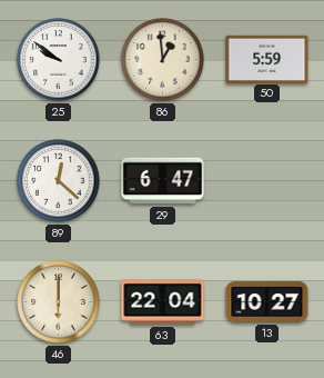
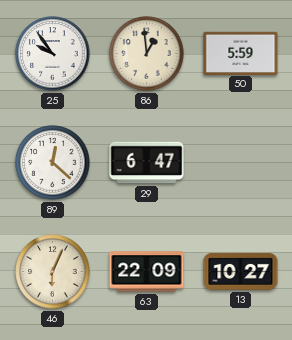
25: 9:51 -> 9:54 (53, 54)
46: 6:00 -> 6:04 (53, 272)
63: 22:04 -> 22:09 (147, 272)
